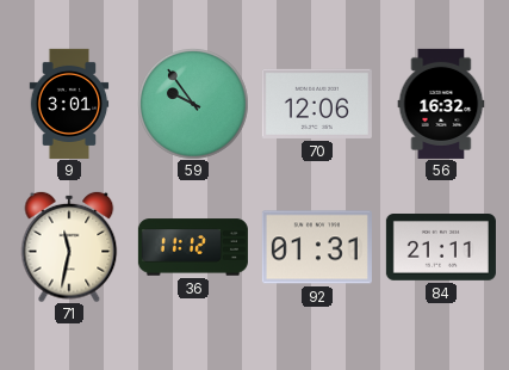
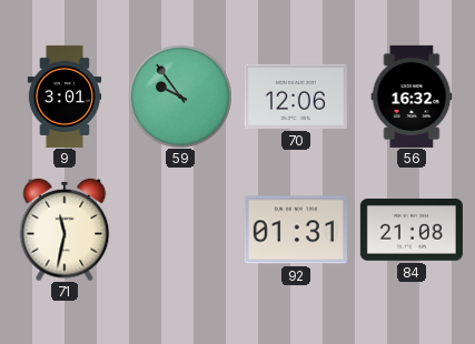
36: 11:12 -> none (193, 247)
84: 21:11 -> 21:08 (412, 231)
